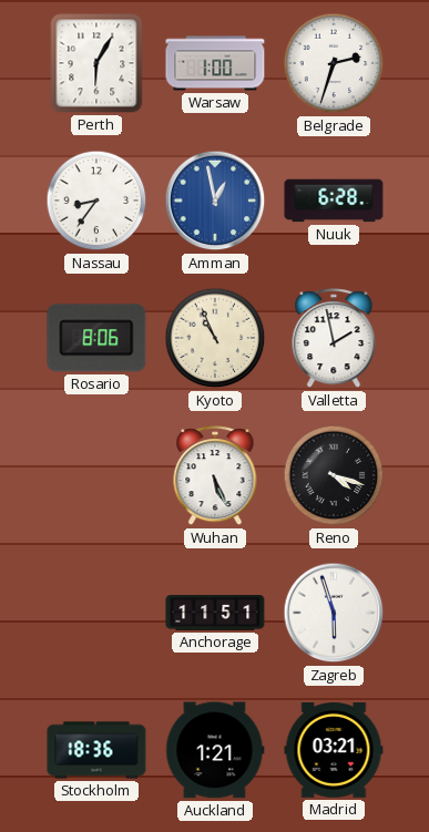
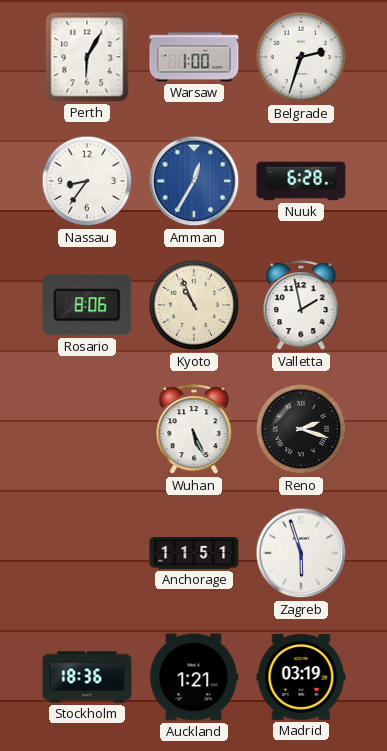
Amman: 12:58 -> 12:35 (194, 181)
Reno: 4:18 -> 2:18 (301, 429)
Madrid: 03:21 -> 03:19 (301, 678)
